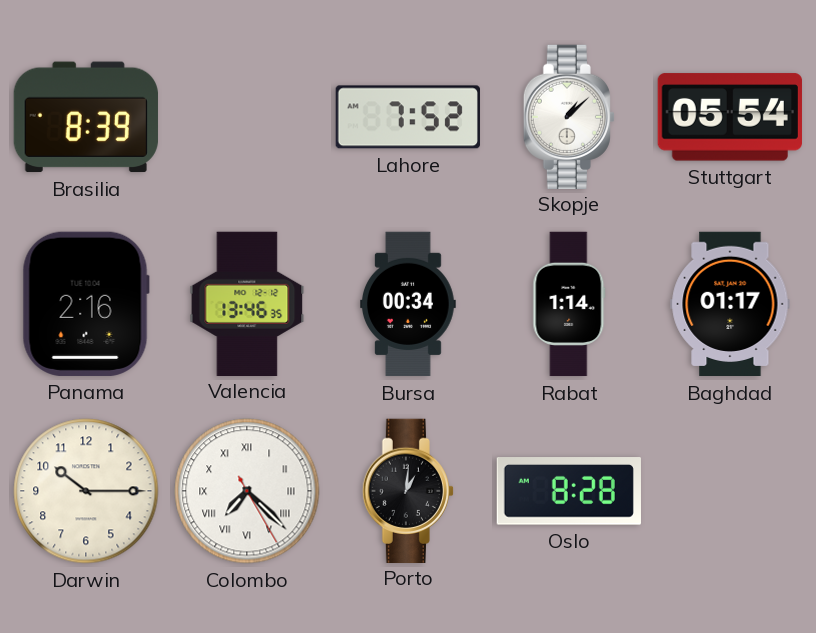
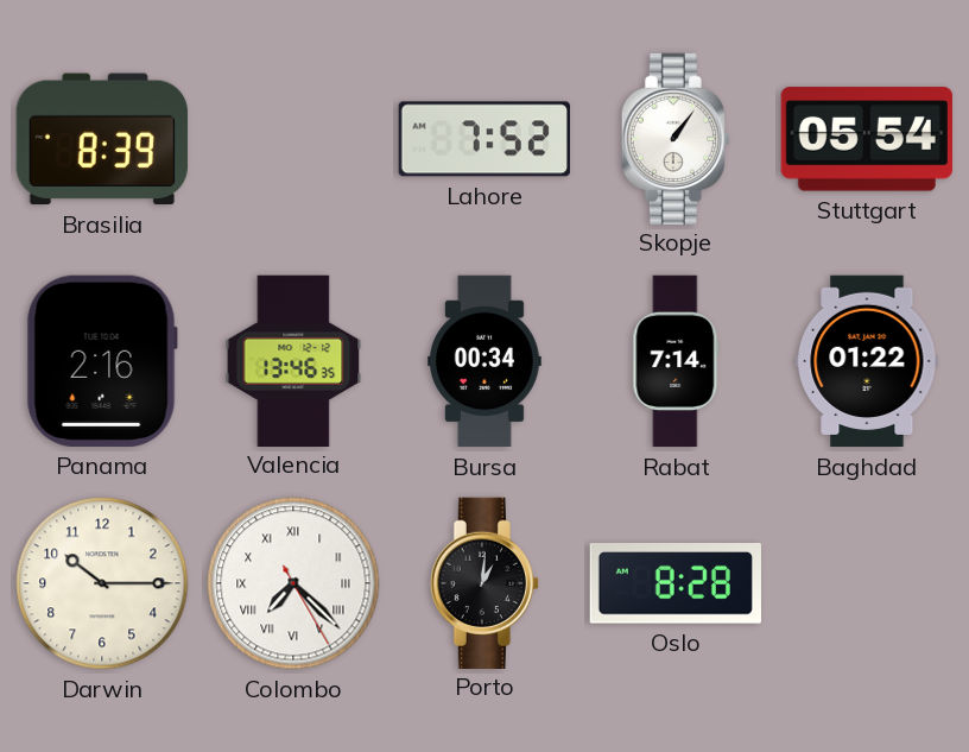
Skopje: 1:08 -> 1:06 (676, 138)
Rabat: 1:14 -> 7:14 (676, 361)
Baghdad: 01:17 -> 01:22 (867, 361)
